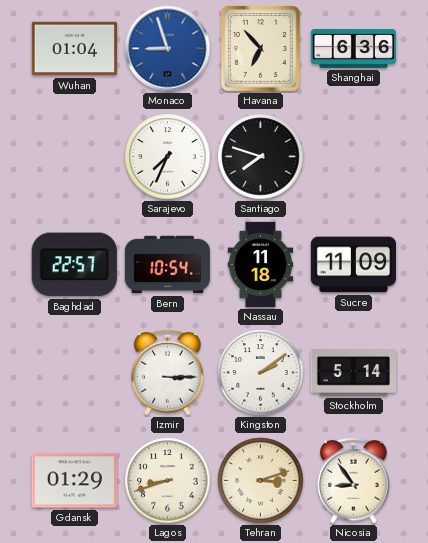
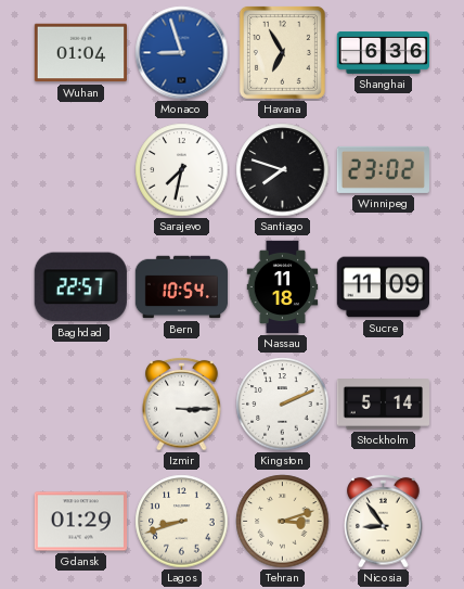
Havana: 6:53 -> 6:55 (282, 52)
Sarajevo: 7:34 -> 7:32 (182, 170)
Winnipeg: none -> 23:02 (383, 169)
Kingston: 2:09 -> 2:11 (283, 405)
